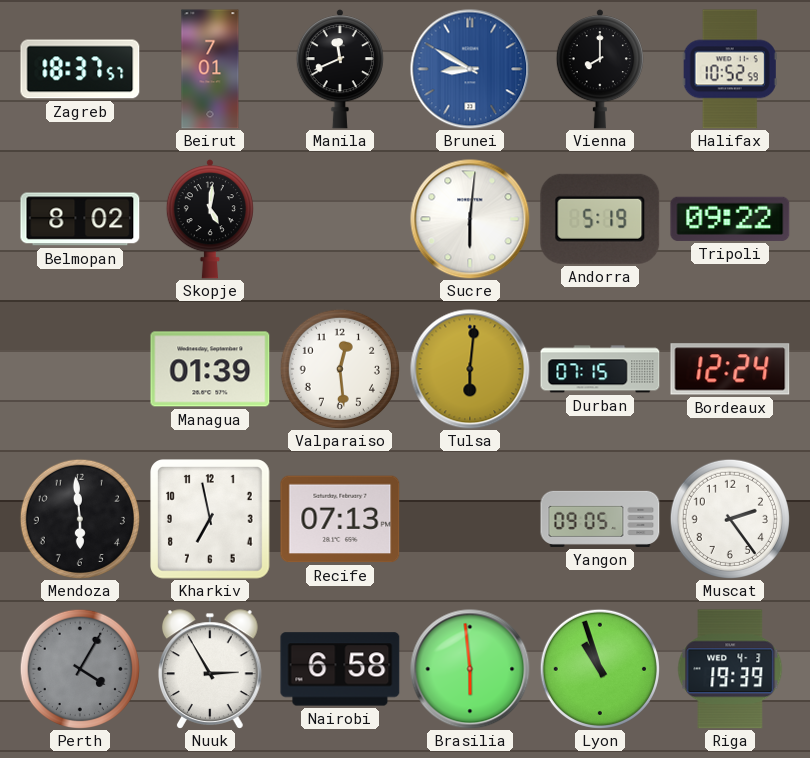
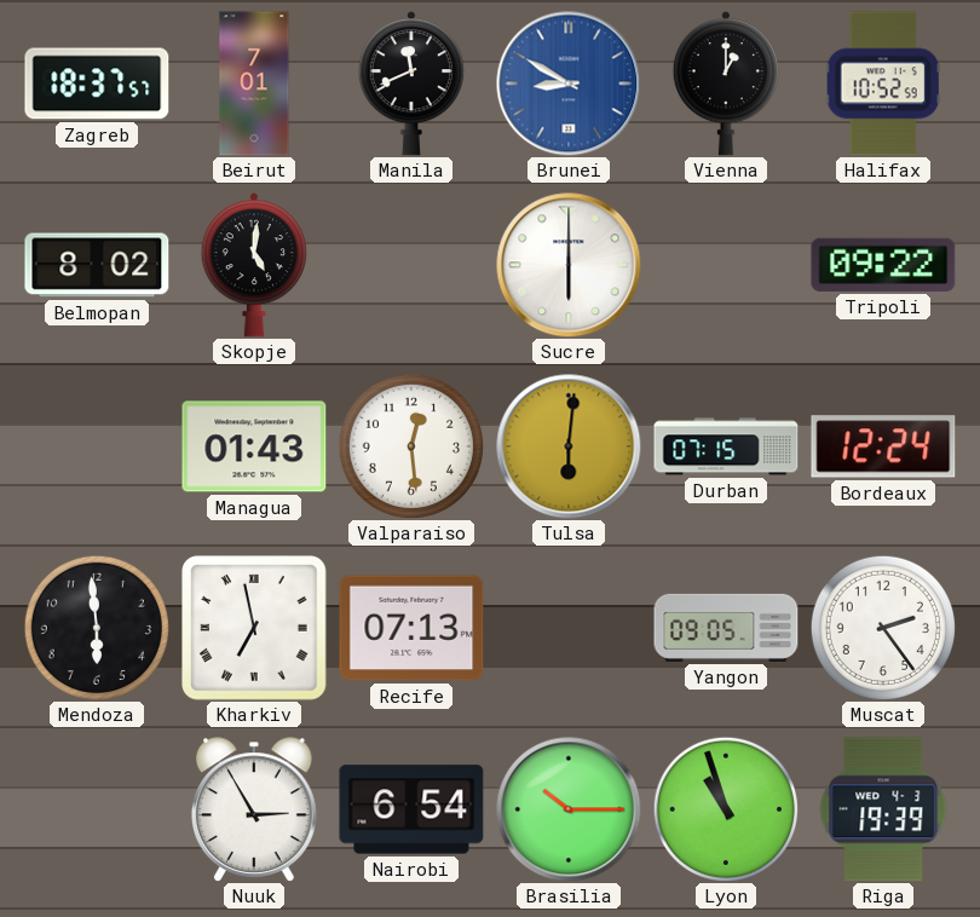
Vienna: 8:00 -> 1:00 (726, 83)
Sucre: 6:01 -> 6:00 (569, 265)
Andorra: 5:19 -> none (600, 219)
Managua: 01:39 -> 01:43 (254, 446)
Kharkiv numerals: Arabic -> Roman (255, 629)
Perth: 4:05 -> none (80, 669)
Nairobi: 6:58 -> 6:54 (411, 809)
Brasilia: 5:59 -> 10:15 (569, 809)
